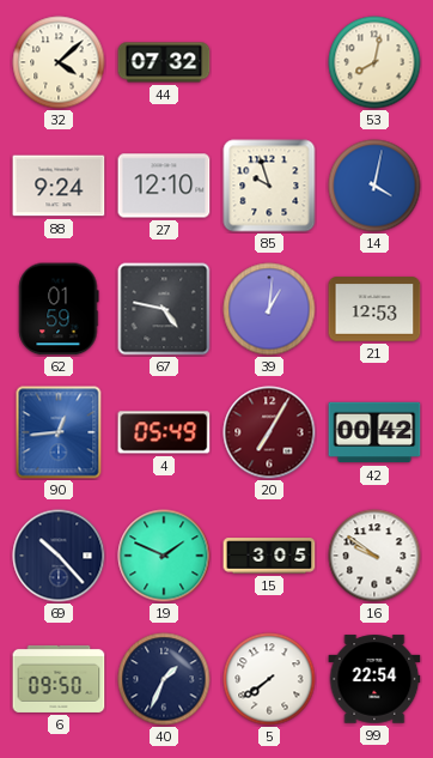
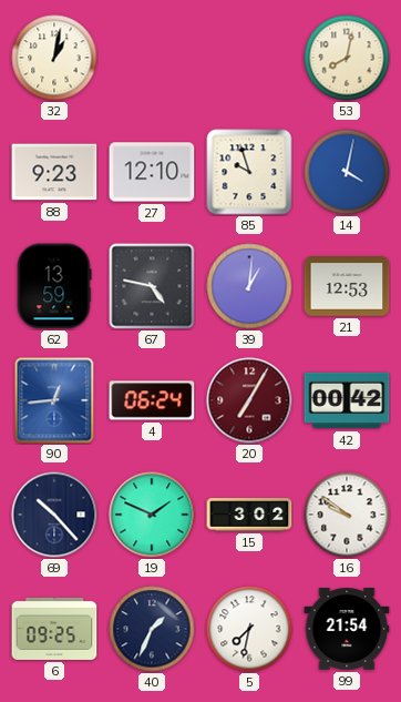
32: 4:08 -> 1:02 (54, 58)
44: 07:32 -> none (164, 62)
88: 9:24 -> 9:23 (54, 172)
62: 01:59 -> 13:59 (54, 286)
4: 05:49 -> 06:24 (152, 400)
15: 3:05 -> 3:02 (249, 515)
6: 09:50 -> 09:25 (54, 629)
5: 7:39 -> 7:32 (249, 629)
99: 22:54 -> 21:54 (347, 629)
